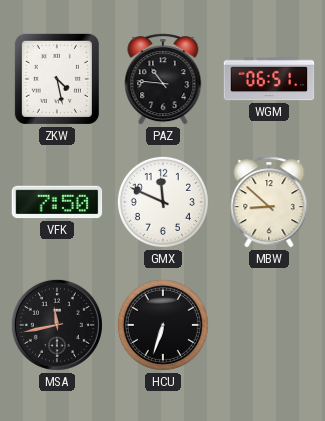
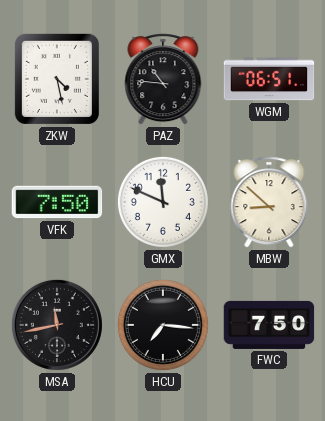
HCU: 6:33 -> 7:16 (163, 325)
FWC: none -> 7:50 (269, 325)
